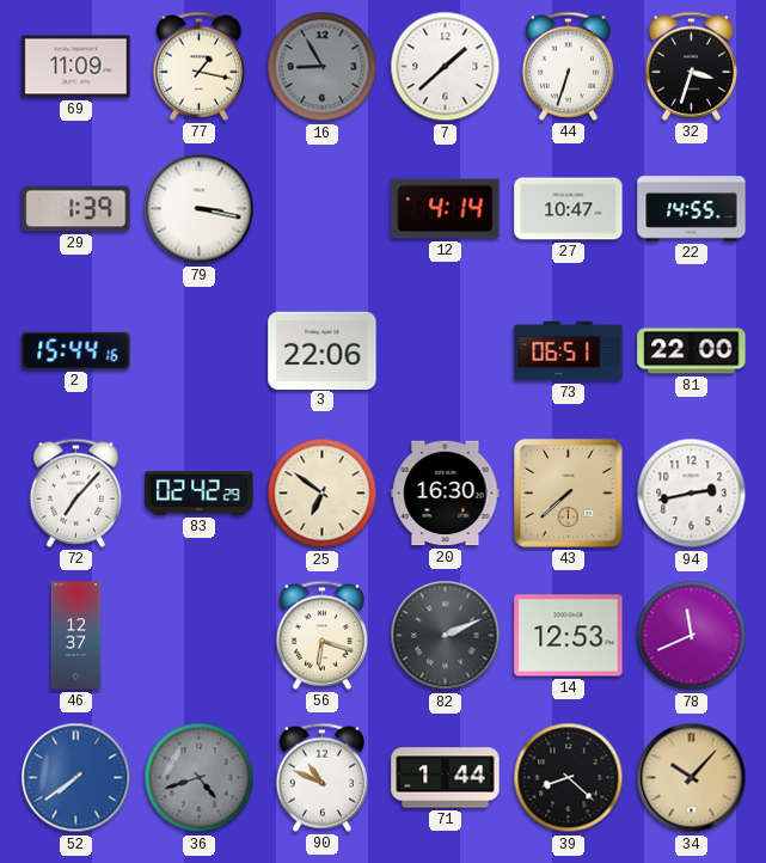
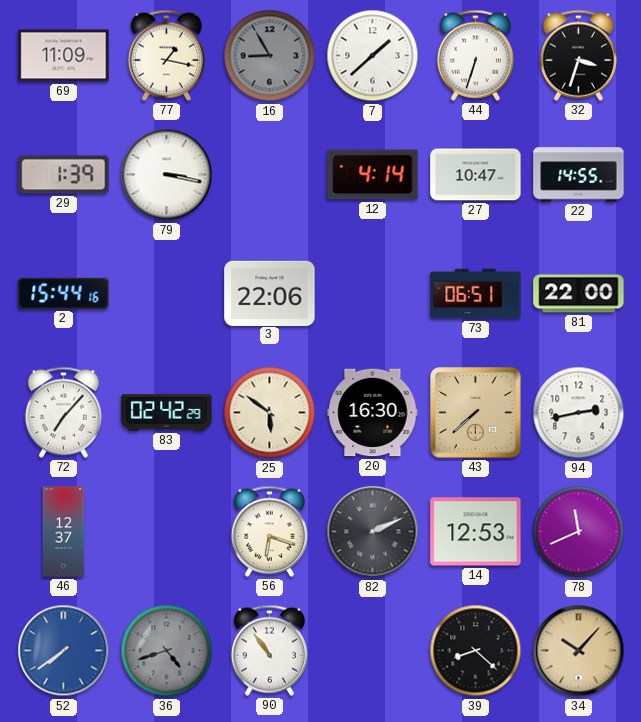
25: 6:51 -> 5:51 (270, 413)
90: 10:49 -> 10:54 (269, 650)
71: 1:44 -> none (446, 778)
